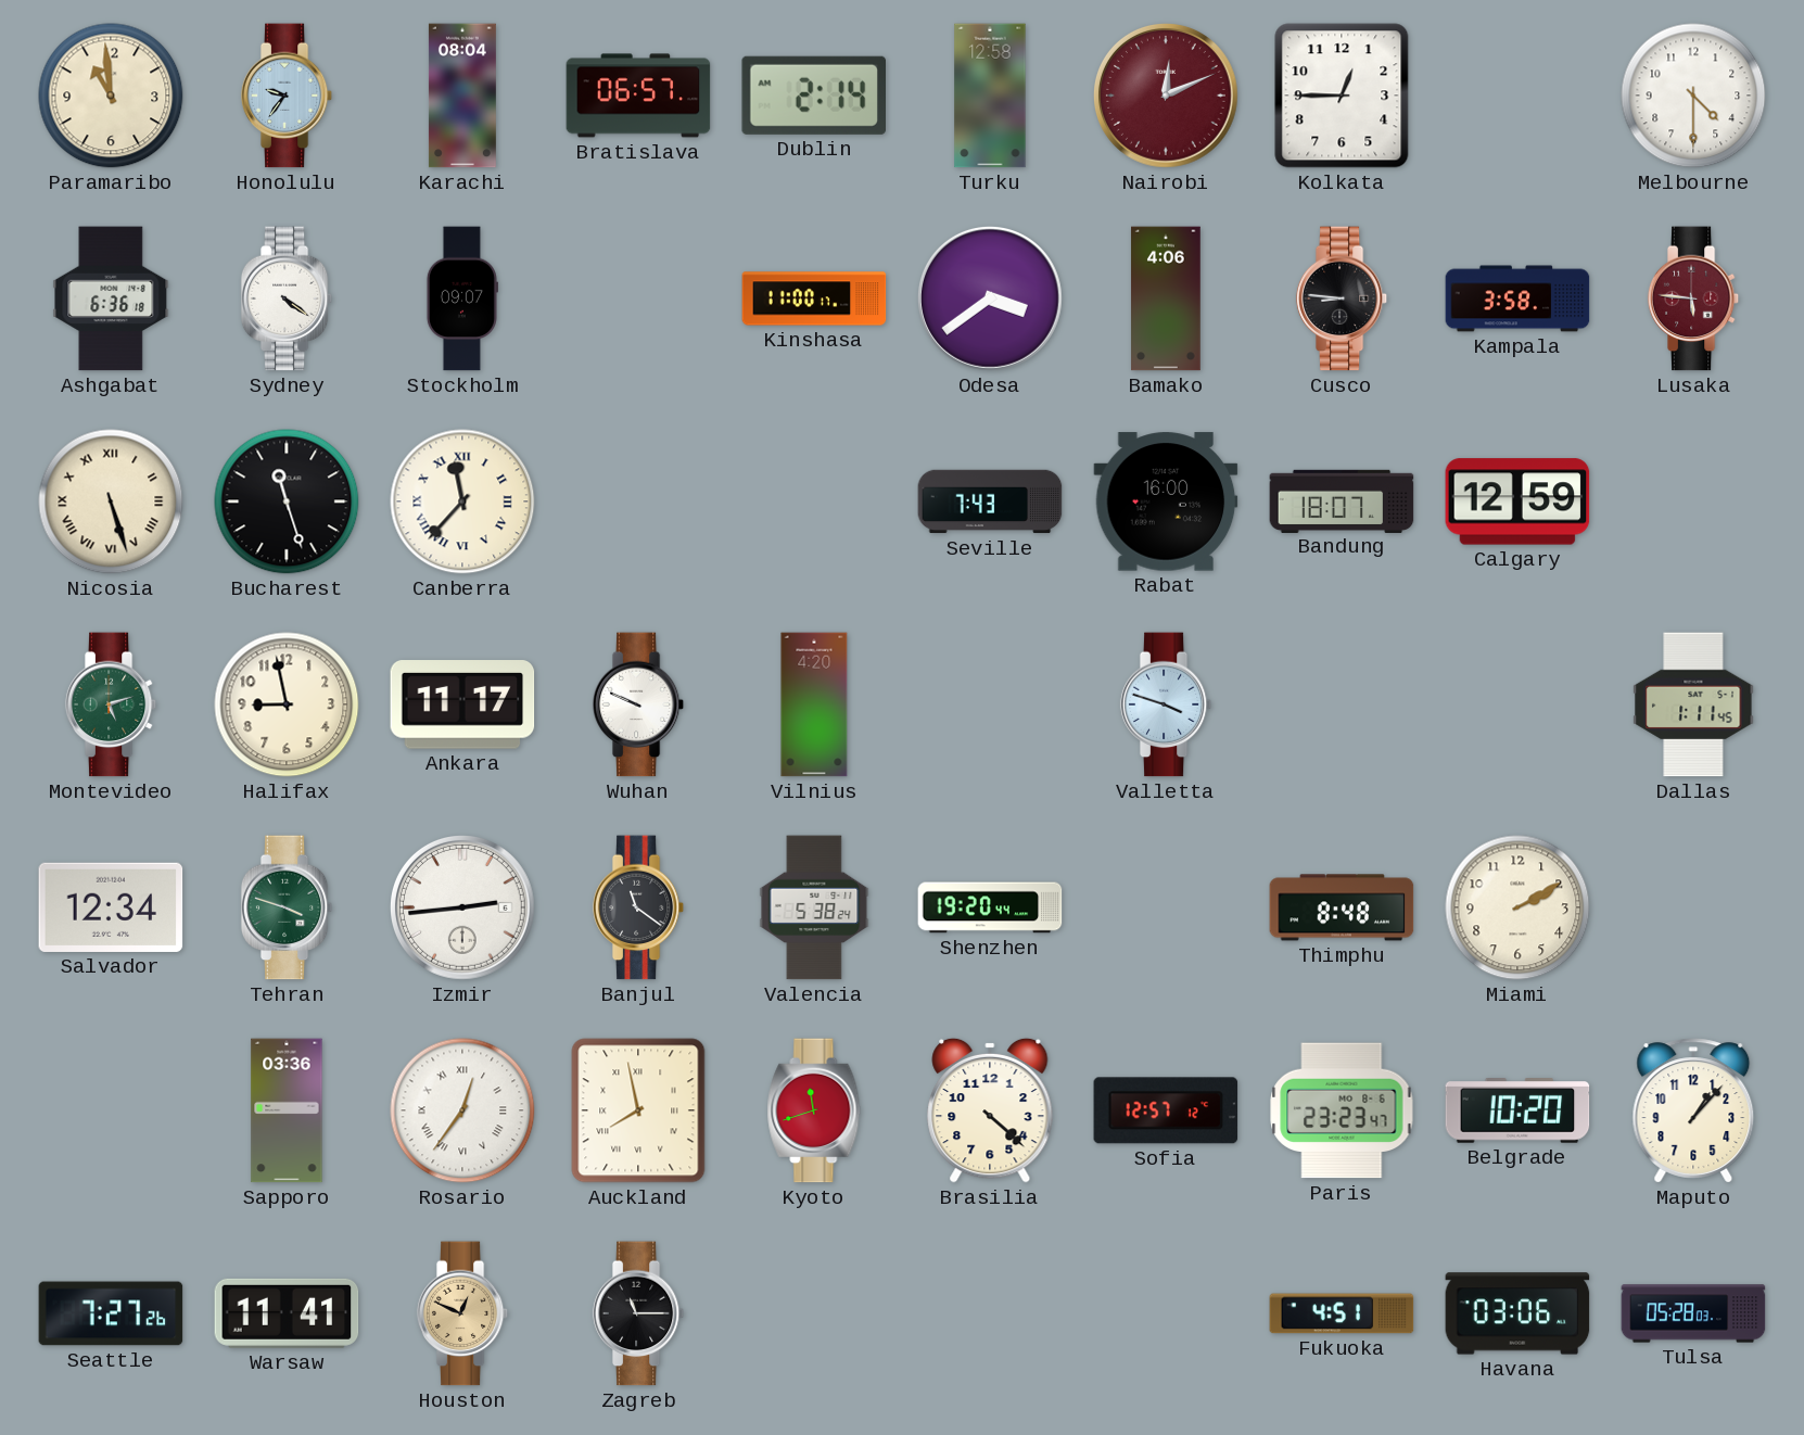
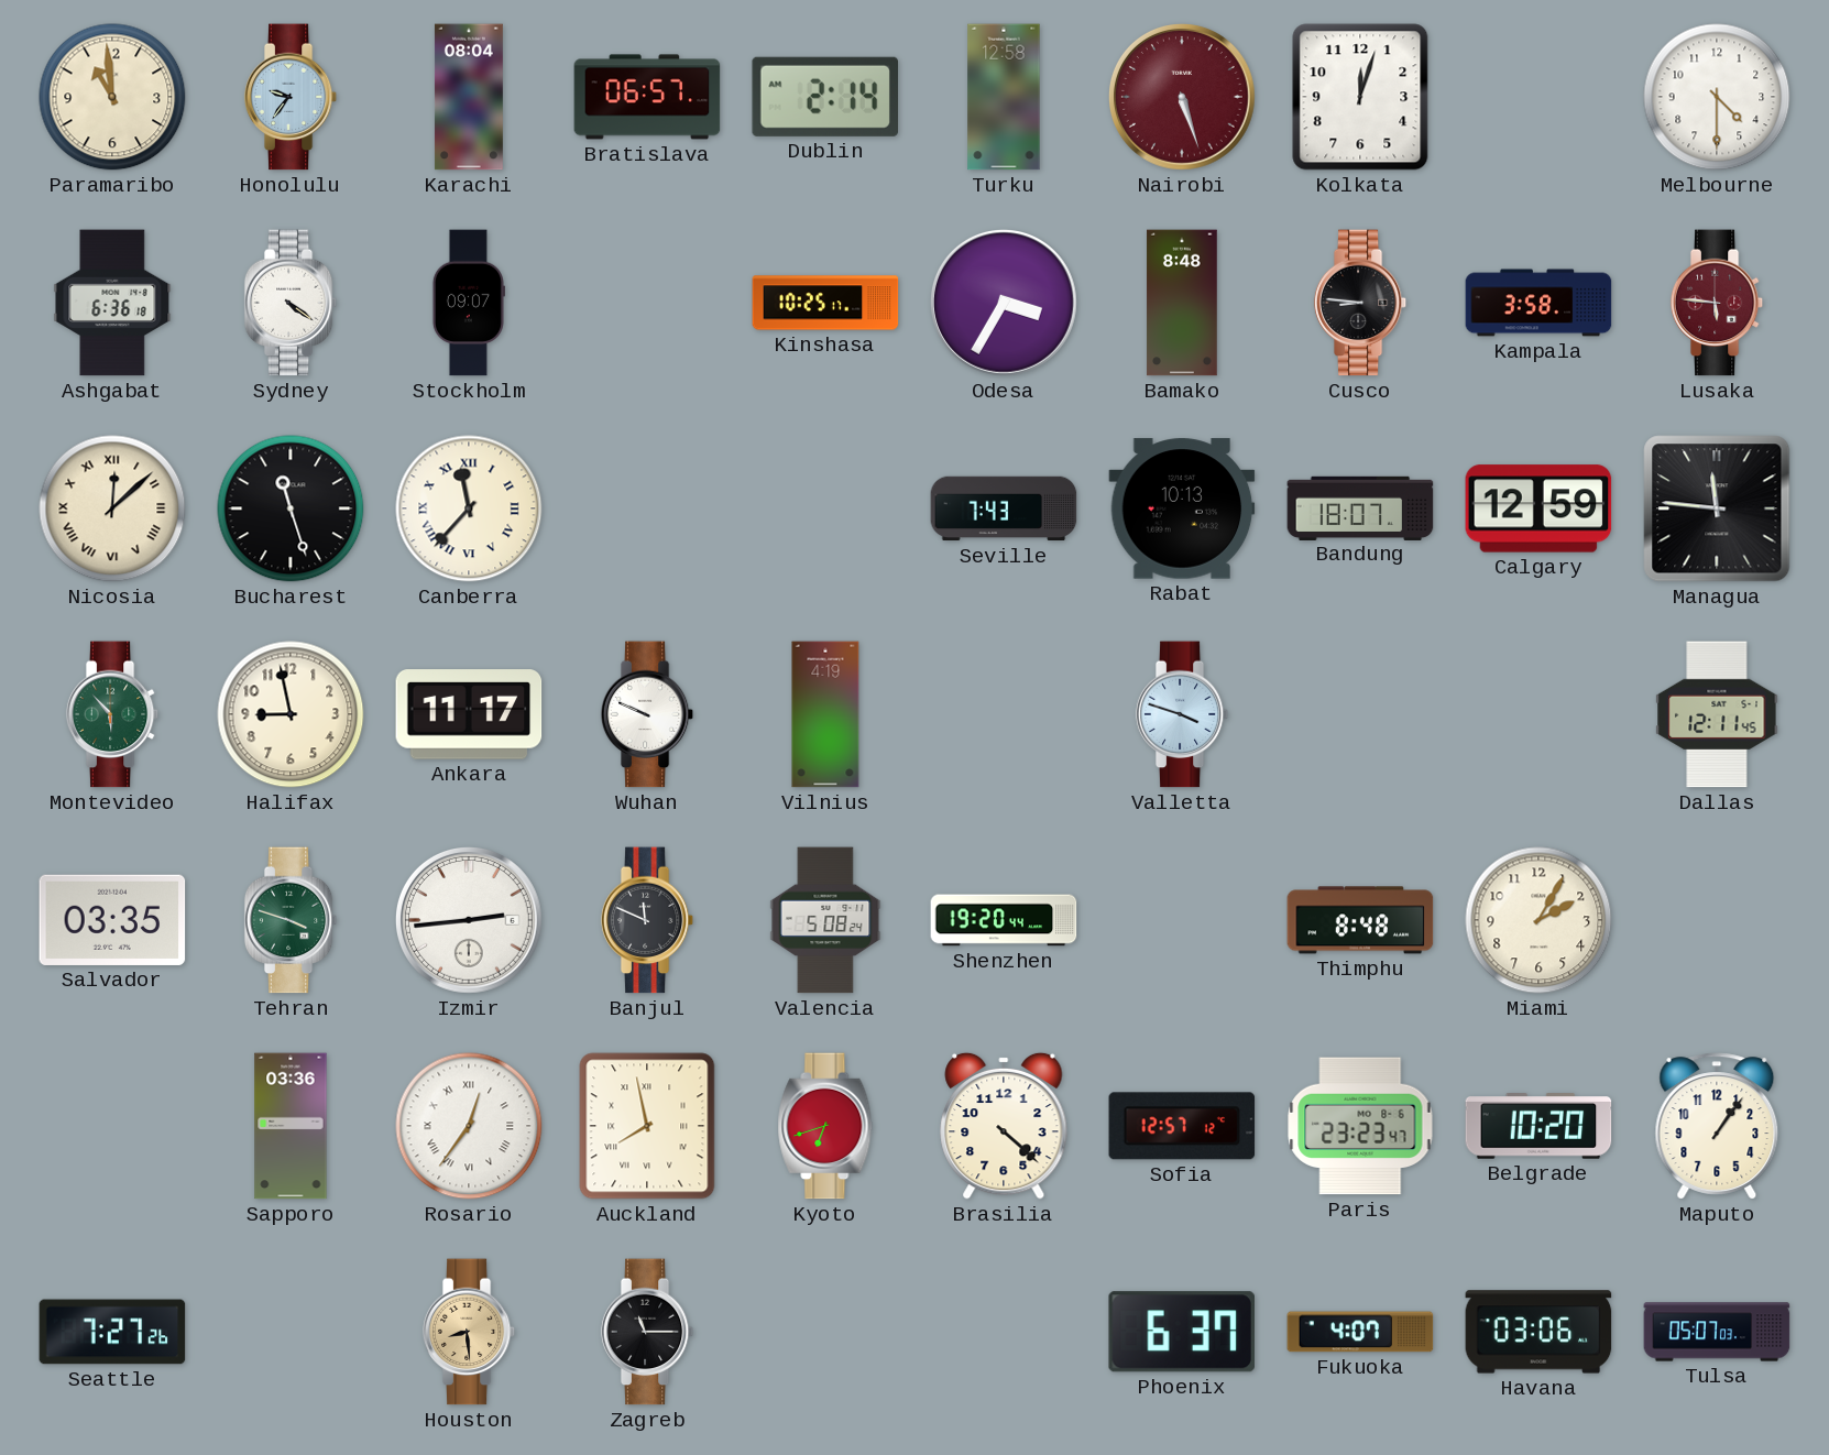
Nairobi: 12:11 -> 5:27 (1183, 98)
Kolkata: 12:45 -> 12:03 (1360, 97)
Kinshasa: 11:00 -> 10:25 (825, 303)
Odesa: 3:39 -> 3:35 (1005, 304)
Bamako: 4:06 -> 8:48 (1182, 303)
Nicosia: 5:27 -> 12:08 (112, 508)
Rabat: 16:00 -> 10:13 (1182, 508)
Managua: none -> 11:46 (1717, 508)
Montevideo: 5:12 -> 5:53 (112, 714)
Vilnius: 4:20 -> 4:19 (825, 714)
Dallas: 1:11 -> 12:11 (1717, 714)
Salvador: 12:34 -> 03:35 (112, 920)
Banjul: 11:21 -> 11:49 (647, 920)
Valencia: 5:38 -> 5:08 (825, 920)
Miami: 2:10 -> 2:05 (1538, 920)
Kyoto: 11:42 -> 6:42 (825, 1126)
Maputo: 1:07 -> 1:06 (1717, 1126)
Warsaw: 11:41 -> none (287, 1313)
Houston: 12:49 -> 8:29 (469, 1332)
Phoenix: none -> 6:37 (1182, 1332)
Fukuoka: 4:51 -> 4:07 (1360, 1332)
Tulsa: 05:28 -> 05:07 (1717, 1332)
